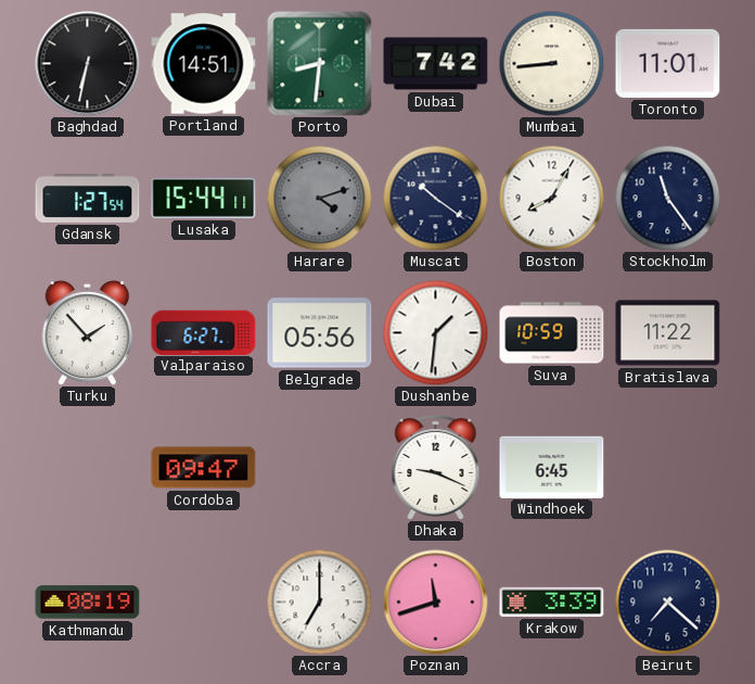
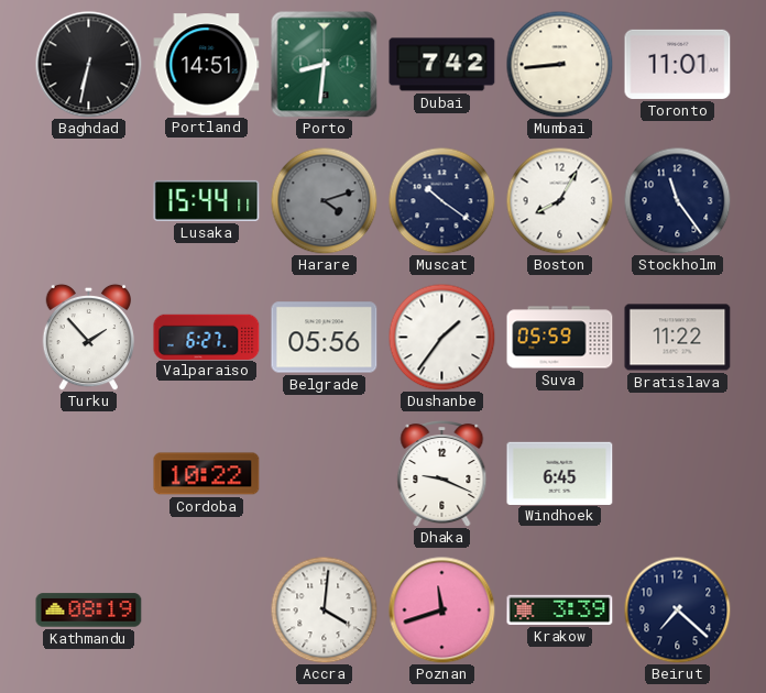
Gdansk: 1:27 -> none (88, 198)
Dushanbe: 1:31 -> 1:36 (441, 337)
Suva: 10:59 -> 05:59 (560, 338)
Cordoba: 09:47 -> 10:22 (207, 474)
Accra: 7:00 -> 4:01 (324, 609)
